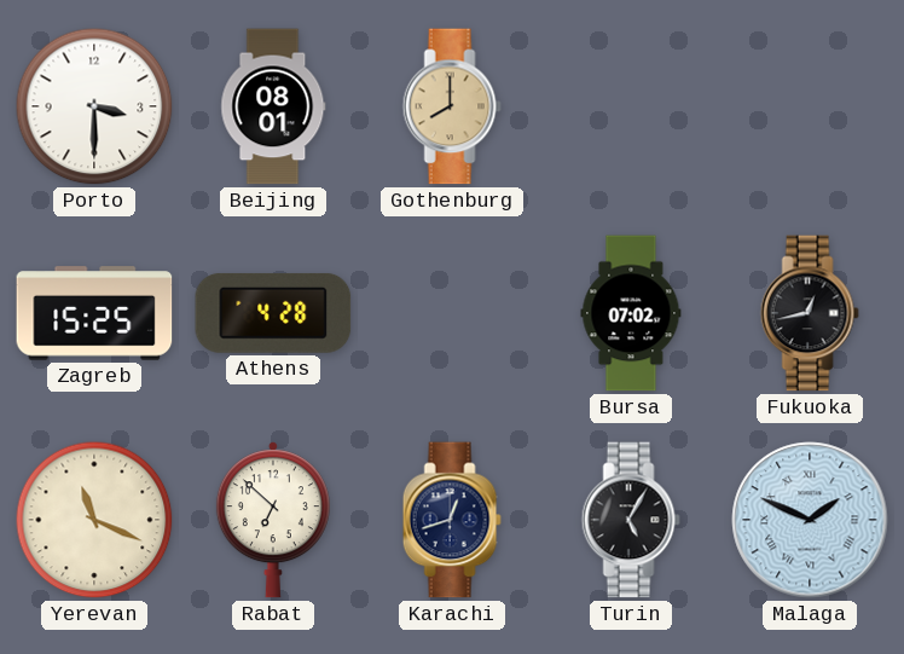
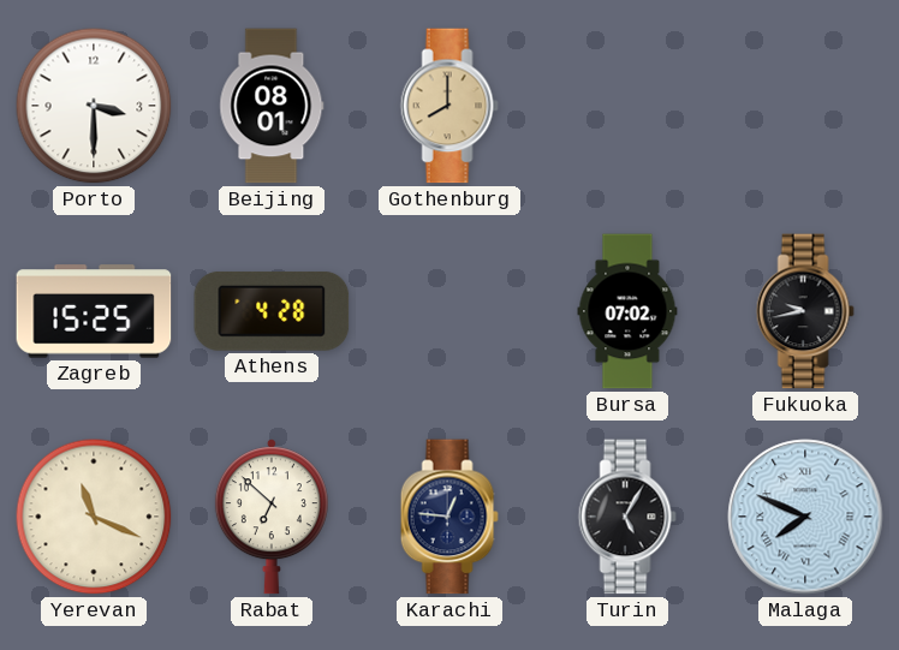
Fukuoka: 12:43 -> 9:43 (805, 311)
Karachi: 12:42 -> 12:46 (449, 517)
Malaga: 1:49 -> 7:49 (805, 517)
